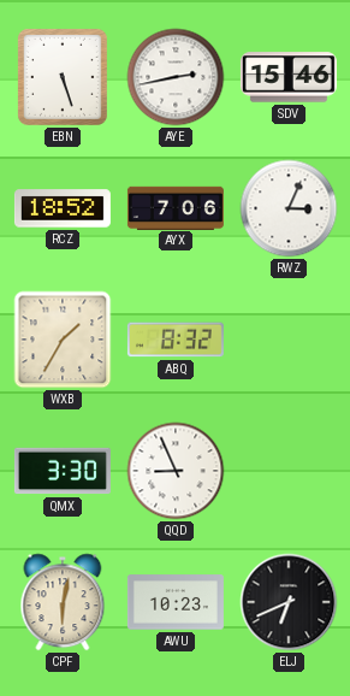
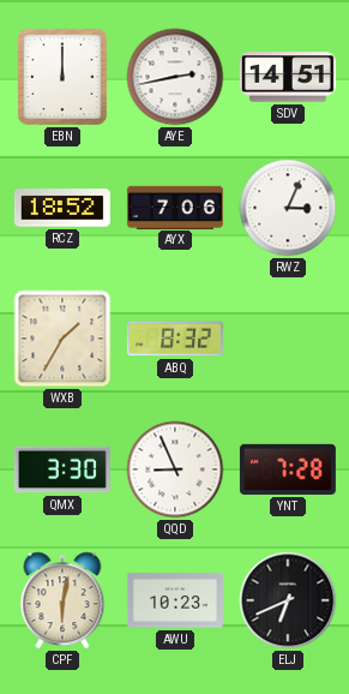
EBN: 5:27 -> 12:00 (62, 77)
SDV: 15:46 -> 14:51 (288, 77)
YNT: none -> 7:28 (288, 469)
